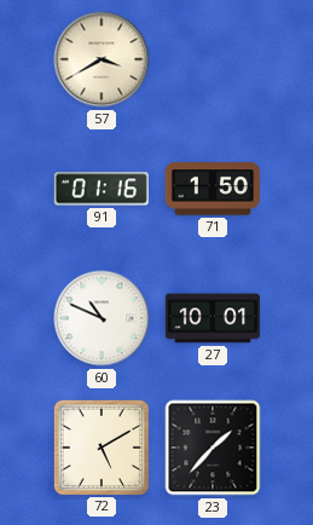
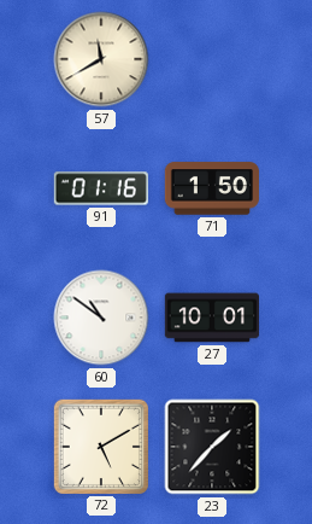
57: 3:40 -> 11:40 (101, 59)
60: 10:49 -> 10:51 (101, 318)
